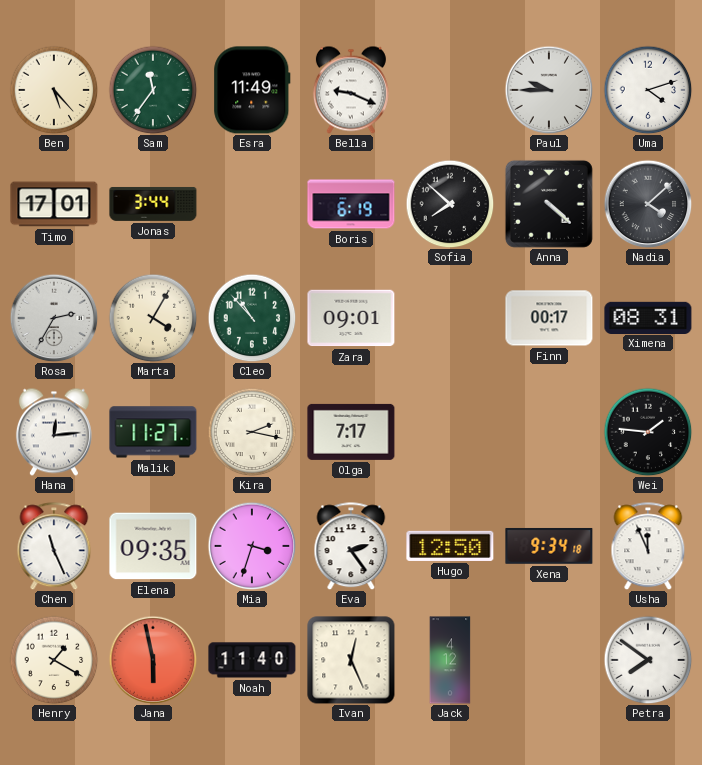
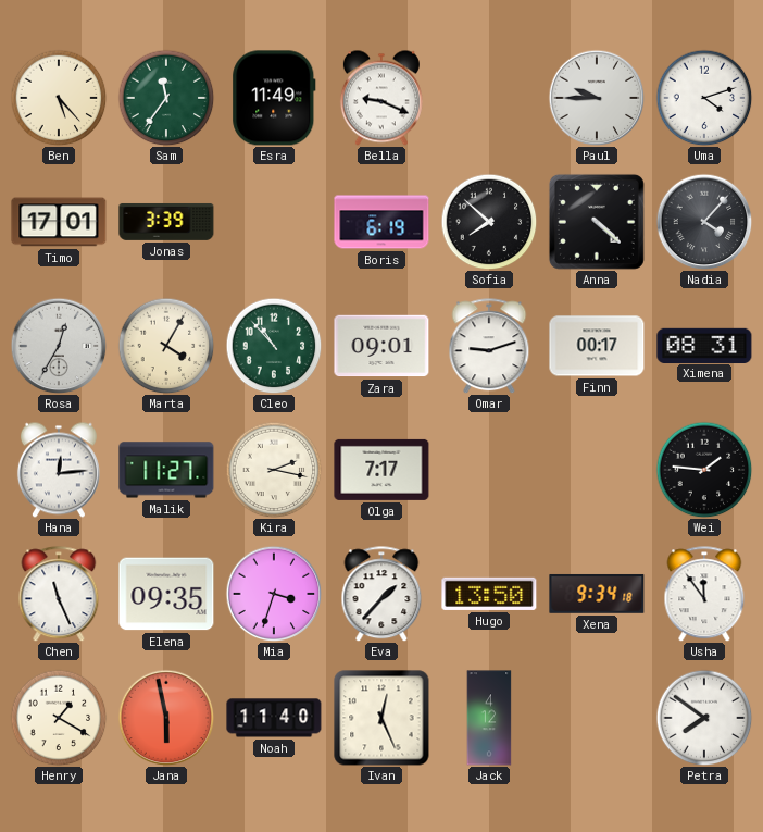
Jonas: 3:44 -> 3:39 (166, 222)
Nadia: 4:08 -> 4:07 (704, 222)
Rosa: 2:35 -> 12:35 (59, 346)
Omar: none -> 9:12 (489, 346)
Eva: 2:24 -> 1:37 (381, 594)
Hugo: 12:50 -> 13:50 (489, 594)
Usha: 11:56 -> 11:54 (704, 594)
